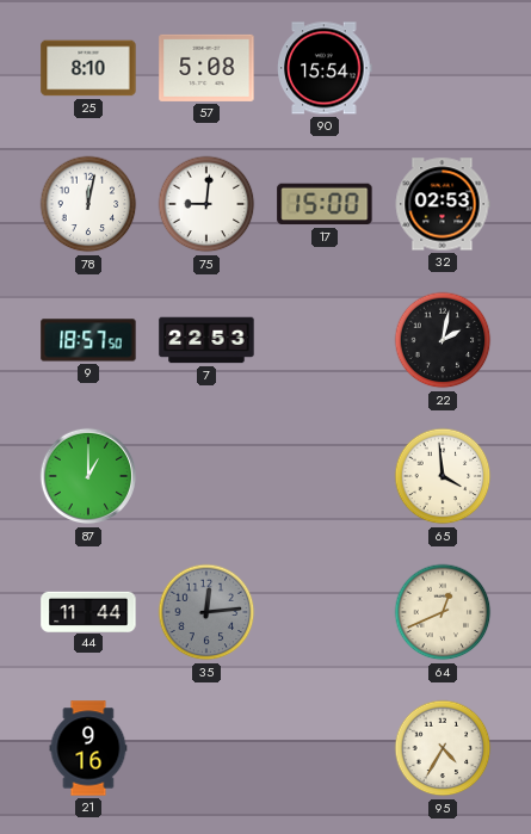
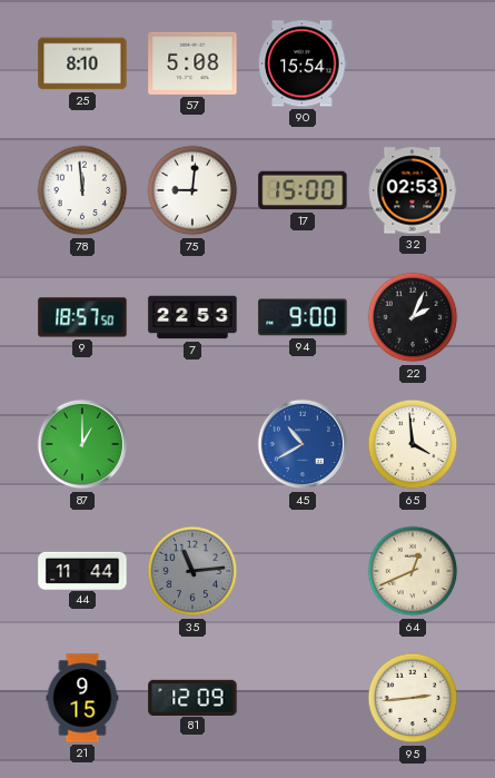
78: 12:02 -> 11:59 (82, 190)
94: none -> 9:00 (303, 317)
22: 2:02 -> 2:04 (413, 317)
45: none -> 10:40 (303, 444)
35: 12:14 -> 11:14 (192, 571)
21: 9:16 -> 9:15 (82, 698)
81: none -> 12:09 (192, 697)
95: 4:35 -> 2:44 (413, 698)
